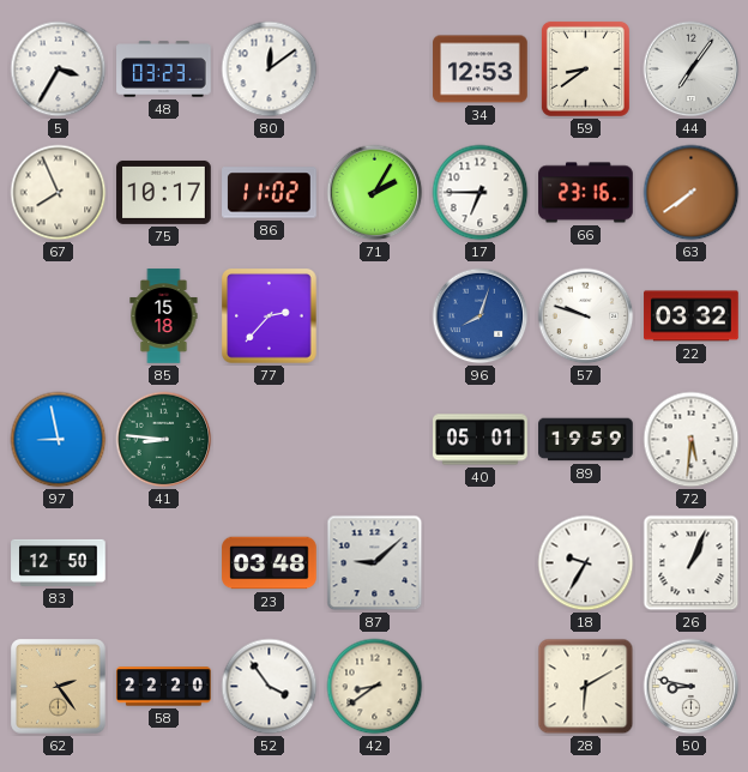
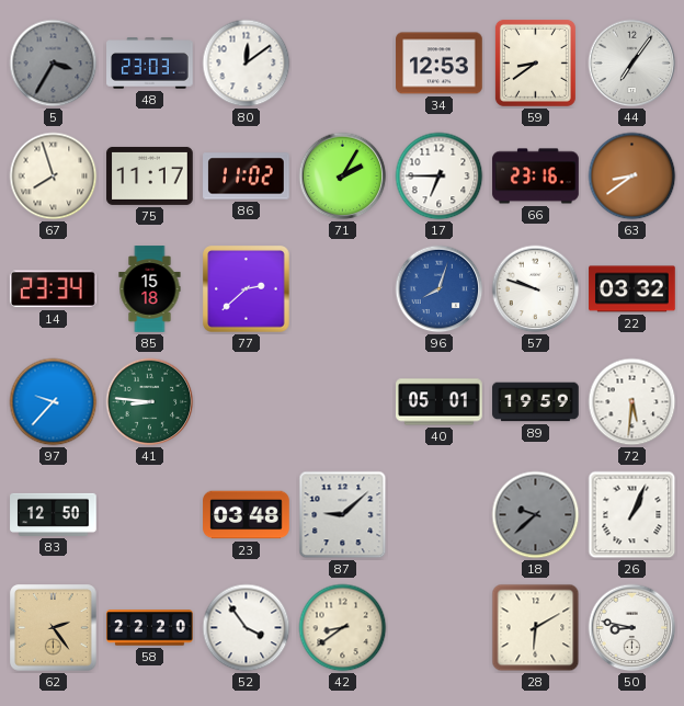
5 dial: white -> grey (54, 64)
48: 03:23 -> 23:03 (150, 64)
67: 7:56 -> 7:57 (54, 176)
75: 10:17 -> 11:17 (150, 175)
63: 7:39 -> 8:39 (632, 176)
14: none -> 23:34 (54, 289)
77: 2:37 -> 2:38 (247, 289)
97: 8:58 -> 9:37 (54, 402)
18: 9:35 -> 9:38 (536, 515)
18 dial: white -> grey (536, 515)
